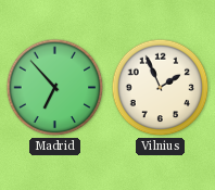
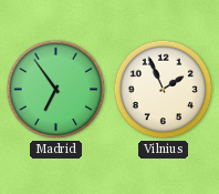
Madrid: 6:53 -> 6:54 (56, 90)
